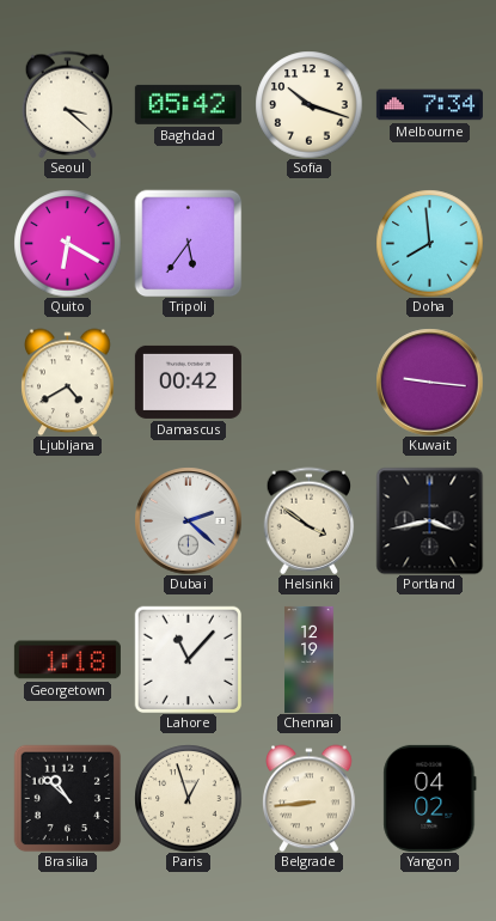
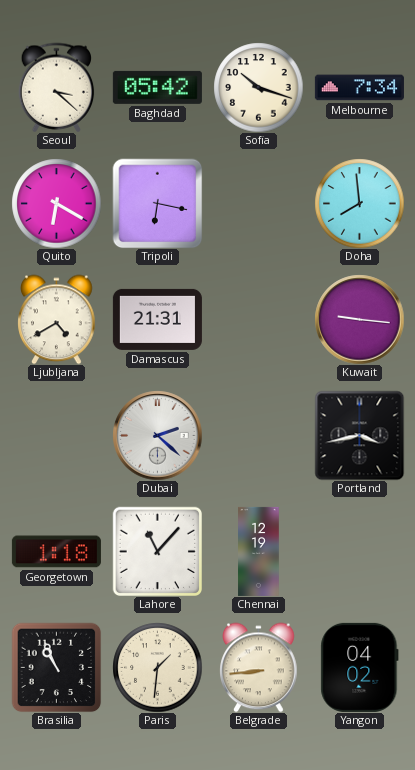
Tripoli: 5:36 -> 6:17 (157, 203)
Damascus: 00:42 -> 21:31 (157, 319)
Helsinki: 3:51 -> none (310, 520)
Brasilia: 10:52 -> 10:56 (56, 667)
Paris: 12:57 -> 1:31 (157, 667)
